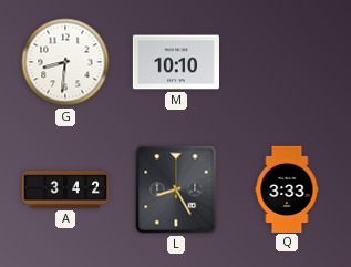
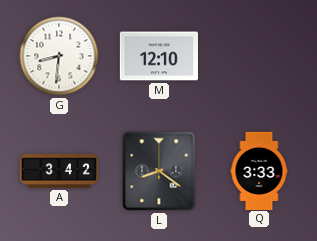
M: 10:10 -> 12:10 (159, 56)
L: 8:25 -> 8:21 (159, 171)
